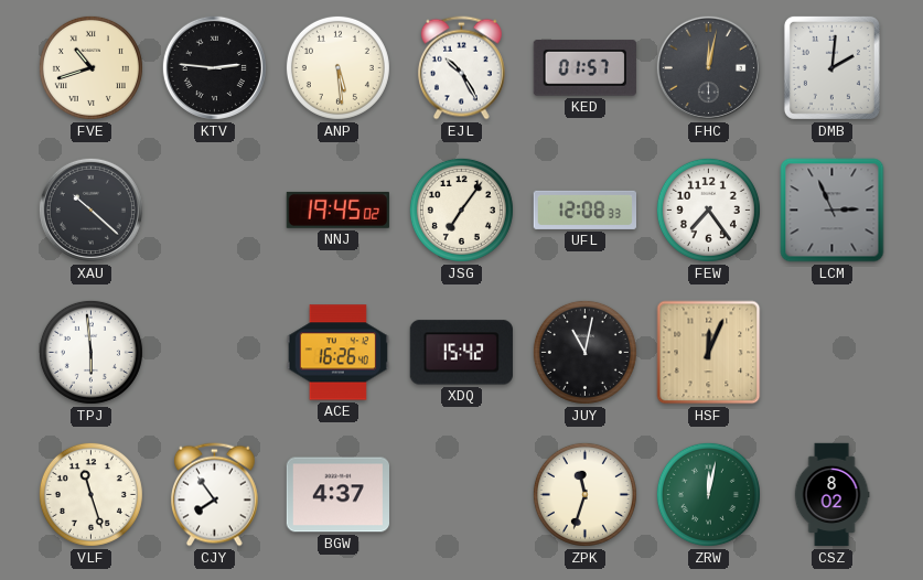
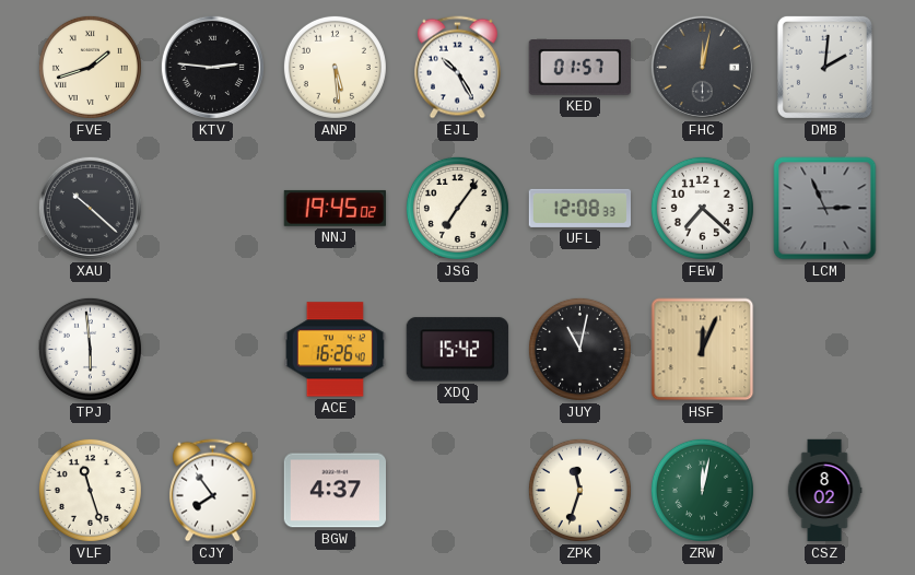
FVE: 10:42 -> 1:42 (90, 67)
FEW: 7:24 -> 7:22 (702, 208)
